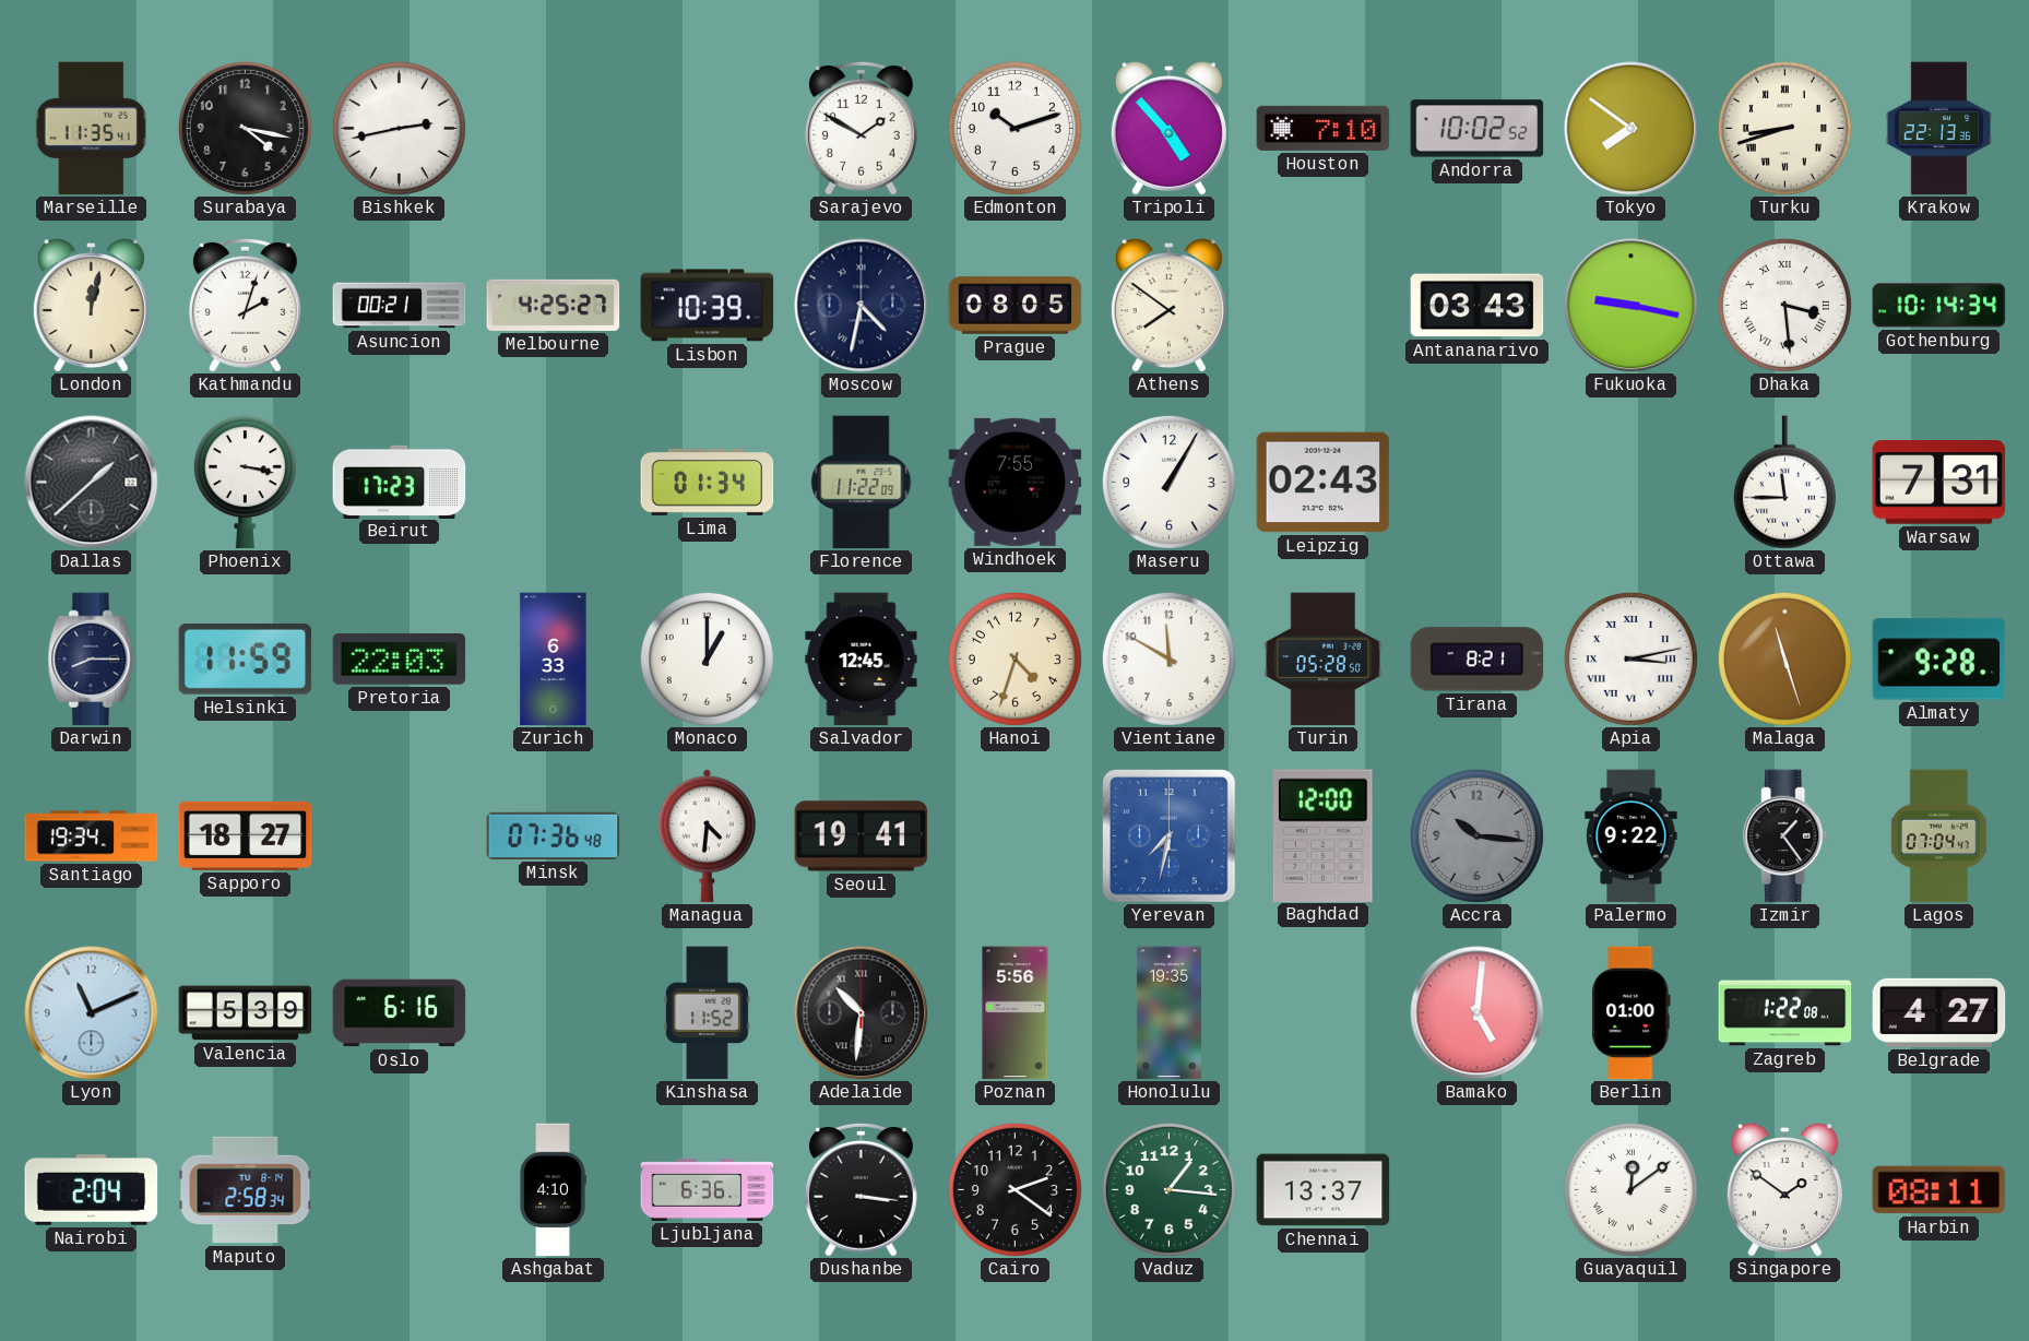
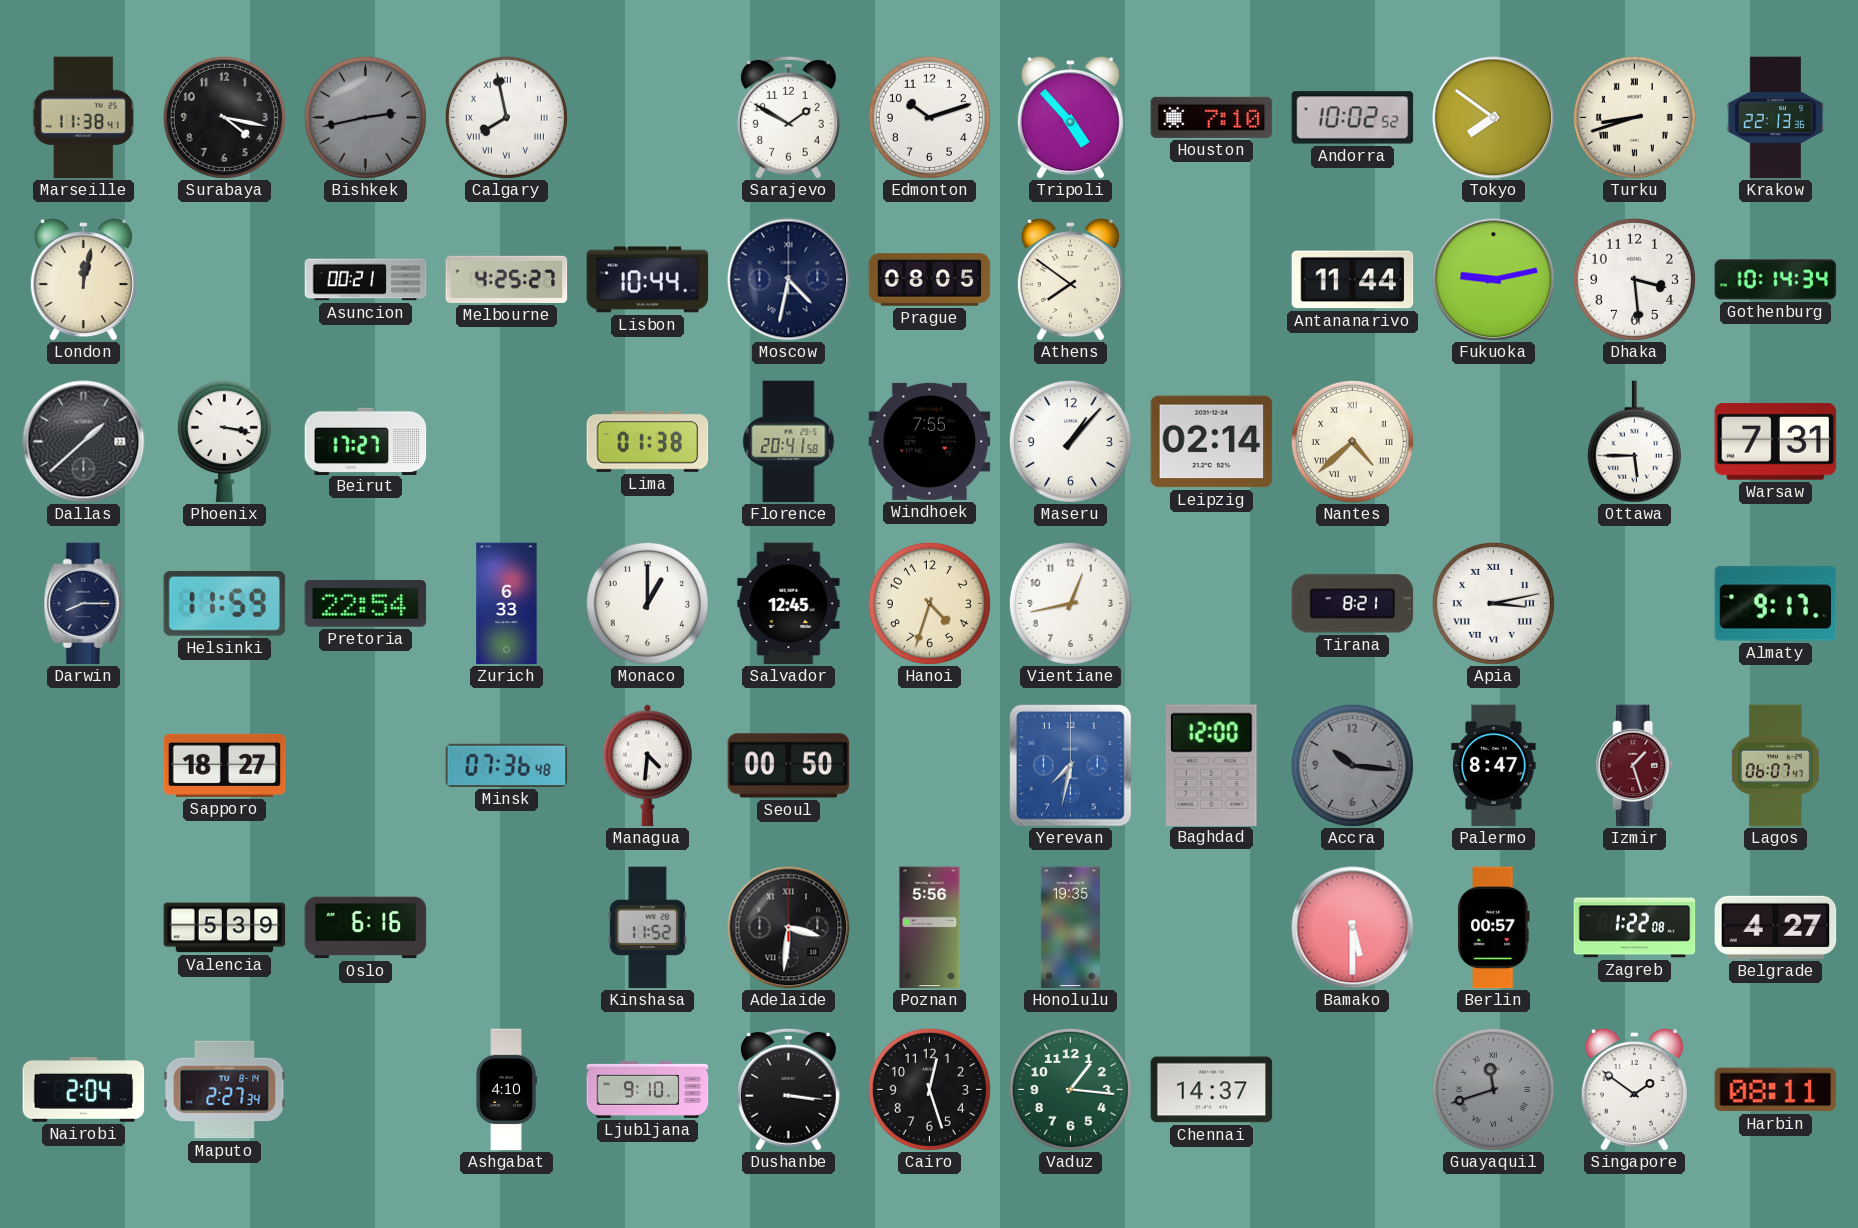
Marseille: 11:35 -> 11:38 (84, 118)
Bishkek dial: white -> grey (365, 117)
Calgary: none -> 7:58 (506, 117)
Kathmandu: 2:03 -> none (245, 305)
Lisbon: 10:39 -> 10:44 (648, 280)
Antananarivo: 03:43 -> 11:44 (1353, 280)
Fukuoka: 9:17 -> 9:13 (1494, 280)
Dhaka numerals: Roman -> Arabic (1634, 279)
Beirut: 17:23 -> 17:27 (366, 441)
Lima: 01:34 -> 01:38 (648, 441)
Florence: 11:22 -> 20:41 (789, 442)
Maseru: 1:05 -> 1:07 (1070, 441)
Leipzig: 02:43 -> 02:14 (1212, 442)
Nantes: none -> 4:38 (1352, 441)
Ottawa: 11:45 -> 5:45 (1634, 442)
Pretoria: 22:03 -> 22:54 (366, 604)
Vientiane: 11:50 -> 12:43 (1070, 603)
Turin: 05:28 -> none (1324, 660)
Malaga: 11:27 -> none (1784, 658)
Almaty: 9:28 -> 9:17 (1776, 604)
Santiago: 19:34 -> none (92, 836)
Seoul: 19:41 -> 00:50 (789, 766)
Palermo: 9:22 -> 8:47 (1494, 766)
Izmir: 1:24 -> 1:27 (1635, 766)
Izmir dial: black -> burgundy (1635, 766)
Lagos: 07:04 -> 06:07 (1776, 766)
Lyon: 11:11 -> none (92, 1013)
Adelaide: 10:31 -> 3:31 (789, 928)
Bamako: 5:01 -> 5:30 (1353, 928)
Berlin: 01:00 -> 00:57 (1494, 928)
Maputo: 2:58 -> 2:27 (225, 1090)
Ljubljana: 6:36 -> 9:10 (648, 1089)
Cairo: 2:21 -> 12:27 (929, 1089)
Chennai: 13:37 -> 14:37 (1212, 1090)
Guayaquil: 12:09 -> 11:42 (1493, 1089)
Guayaquil dial: white -> grey (1493, 1089)
